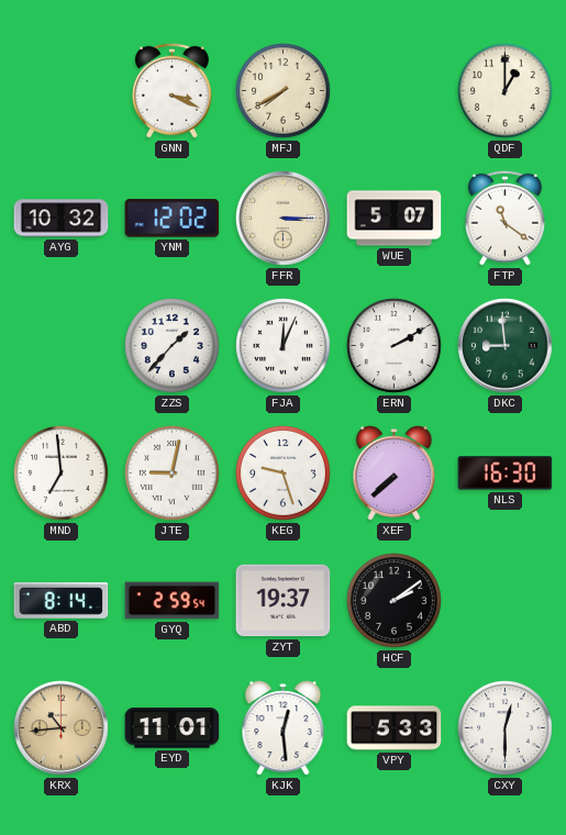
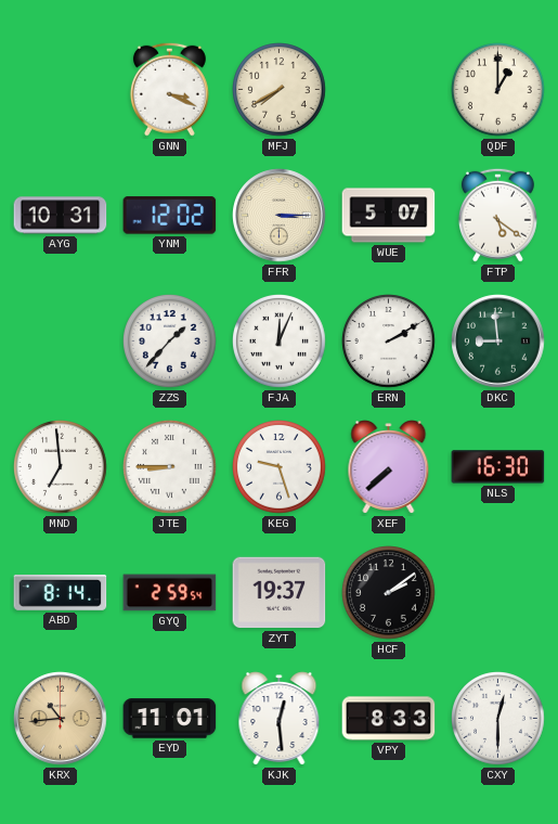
AYG: 10:32 -> 10:31 (61, 216)
FTP: 11:21 -> 5:21 (497, 215)
JTE: 9:02 -> 8:45 (170, 467)
VPY: 5:33 -> 8:33 (389, 719)
